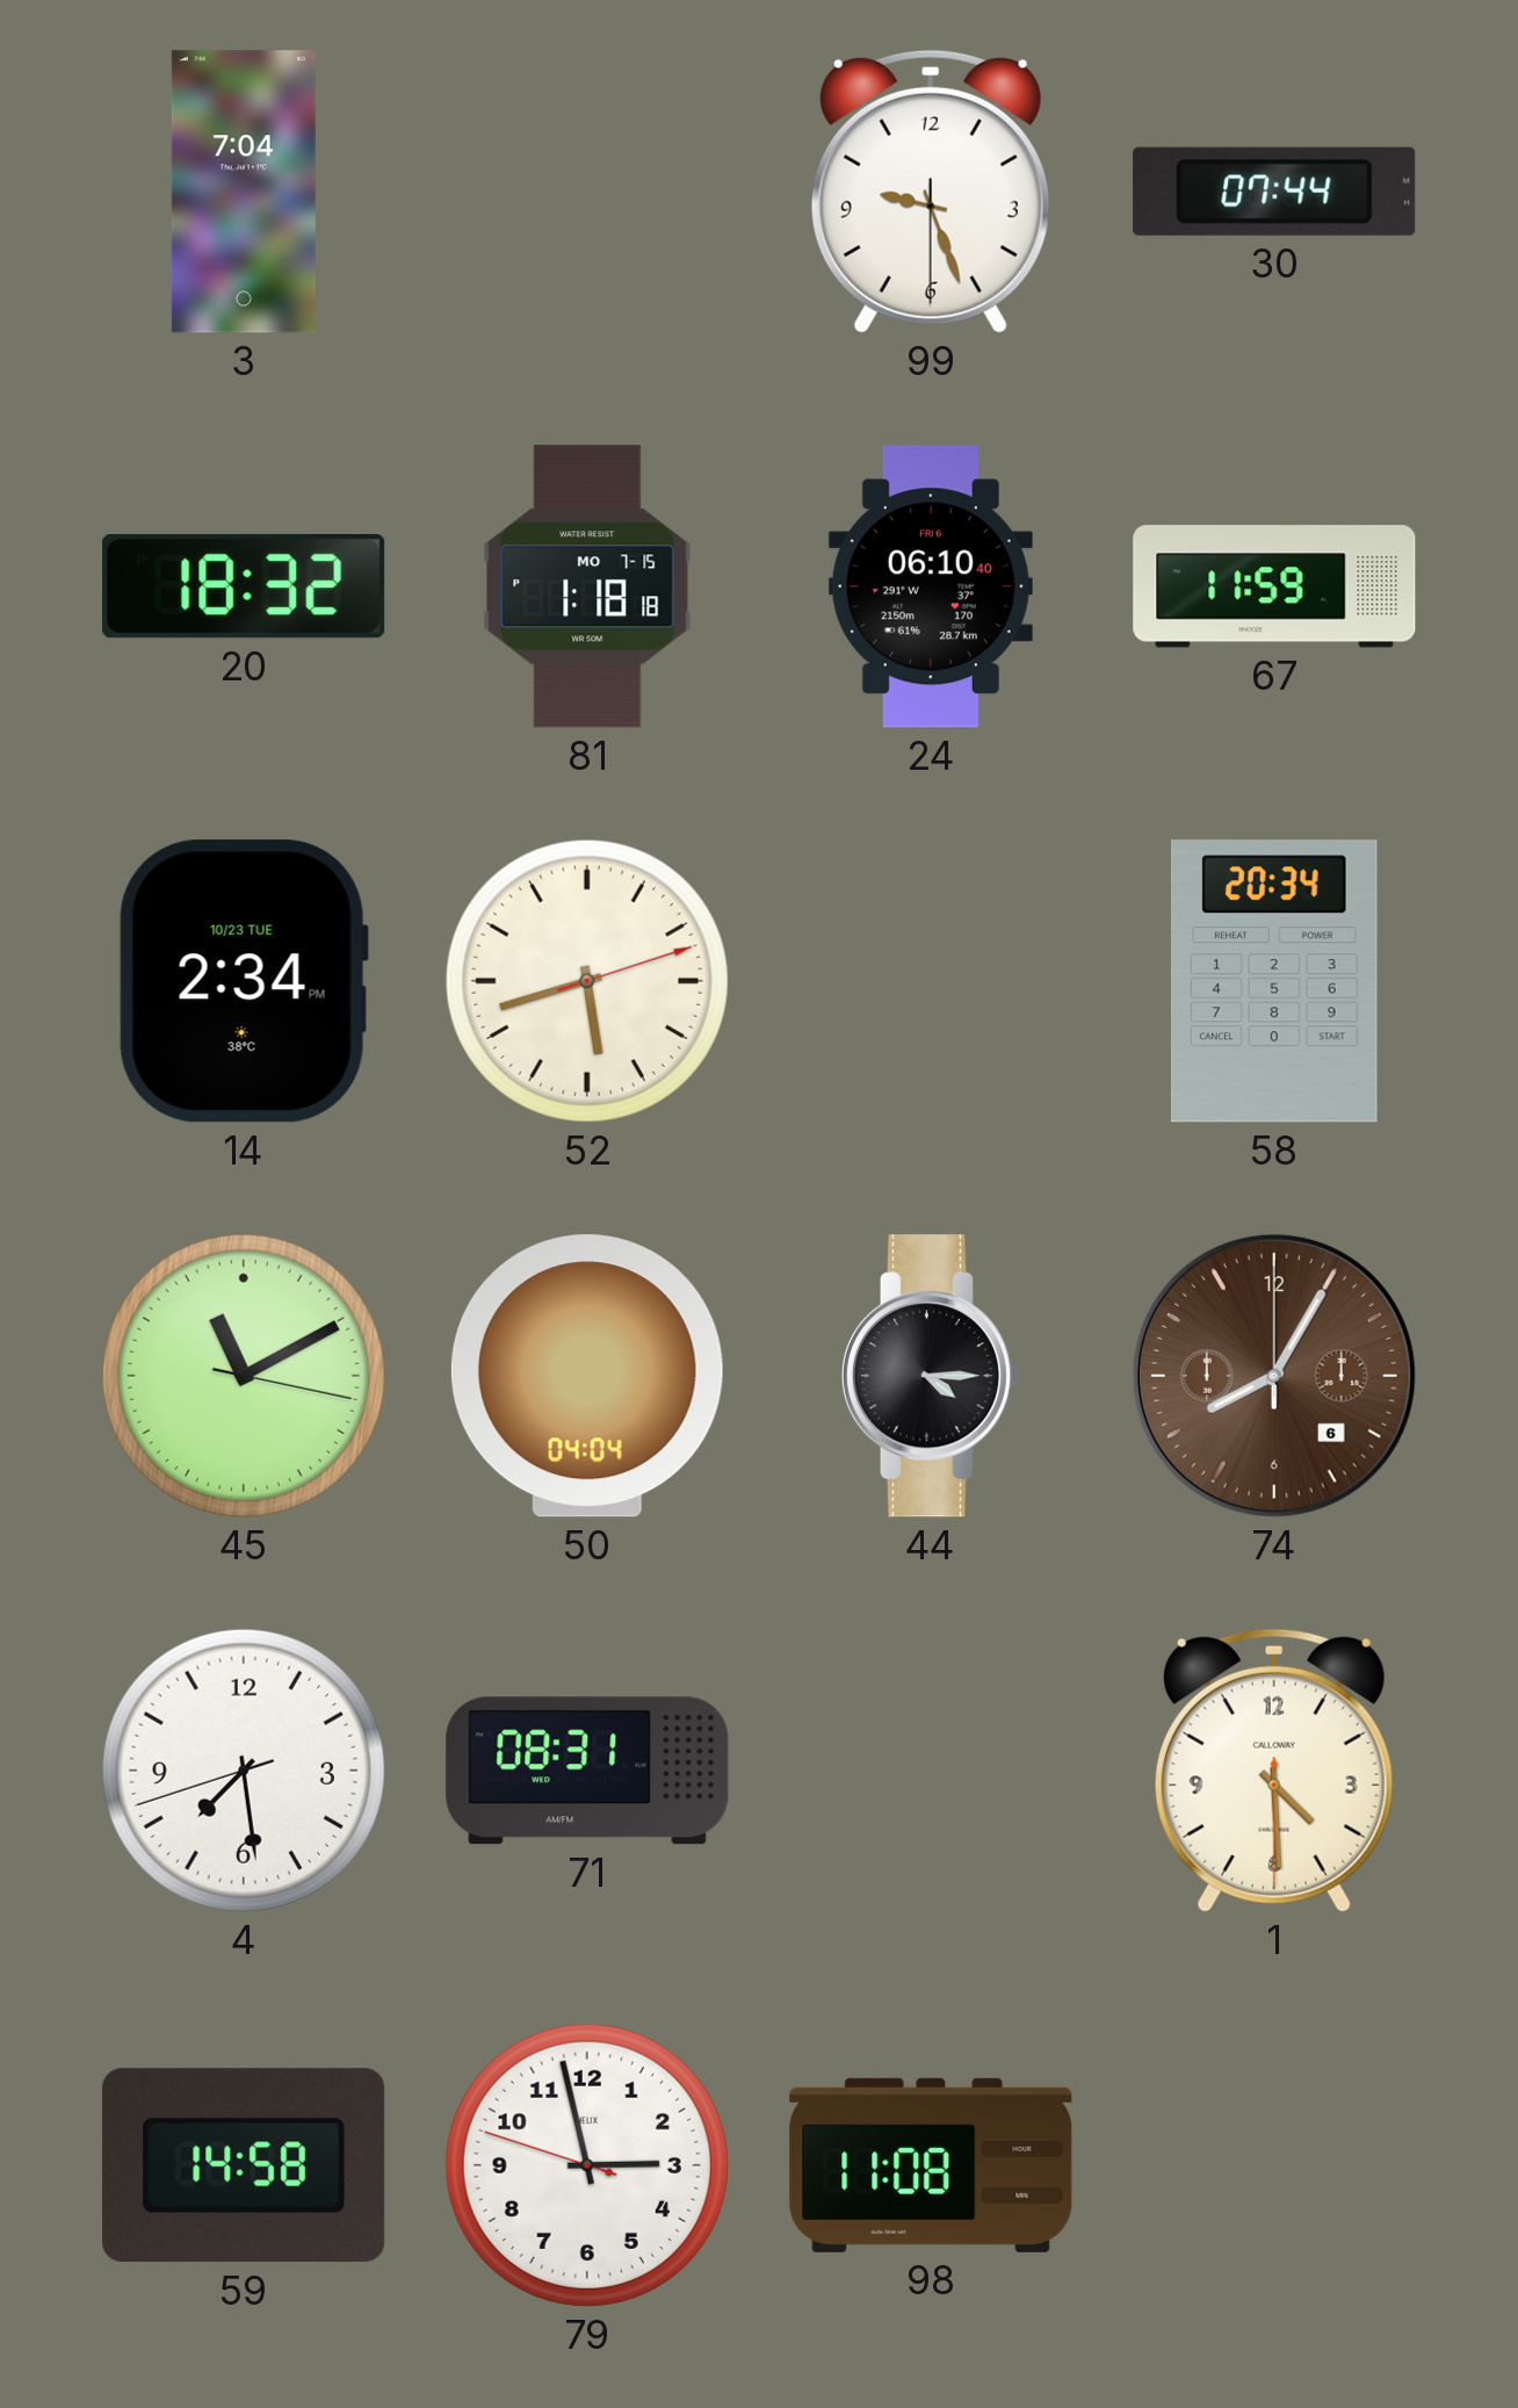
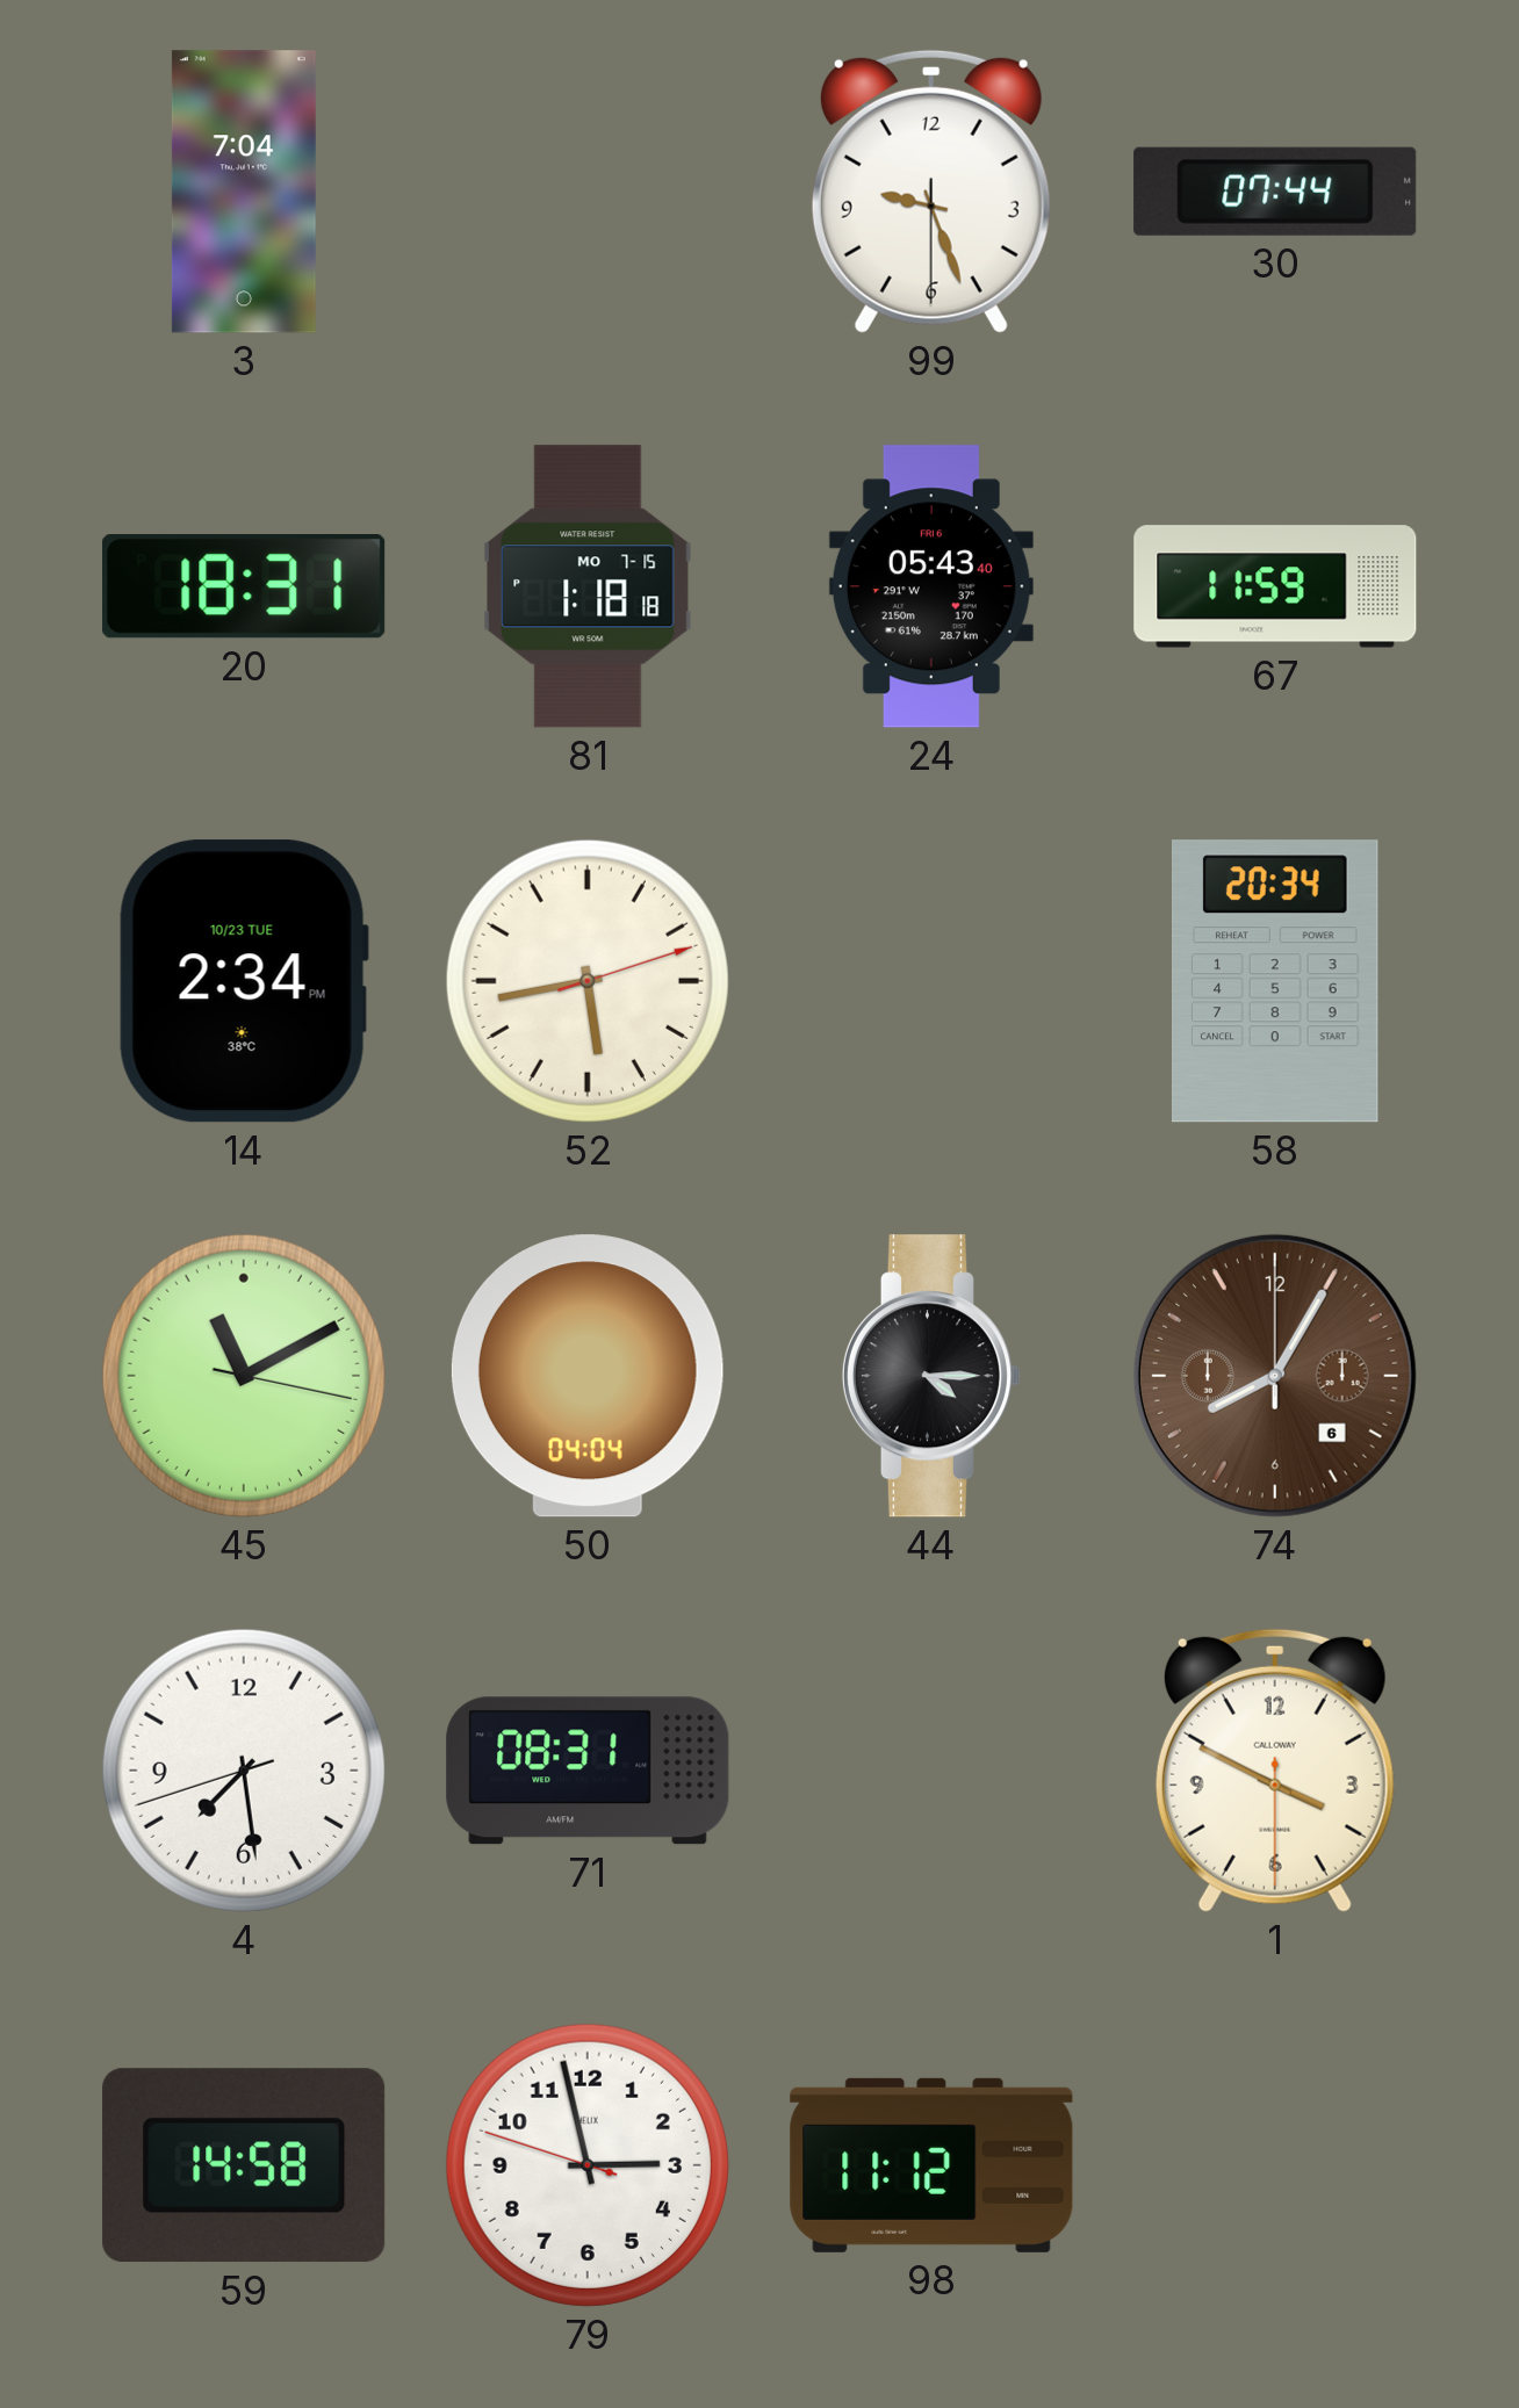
20: 18:32 -> 18:31 (244, 586)
24: 06:10 -> 05:43 (931, 586)
52: 5:42 -> 5:43 (588, 981)
1: 4:29 -> 3:49 (1275, 1771)
98: 11:08 -> 11:12 (931, 2165)
